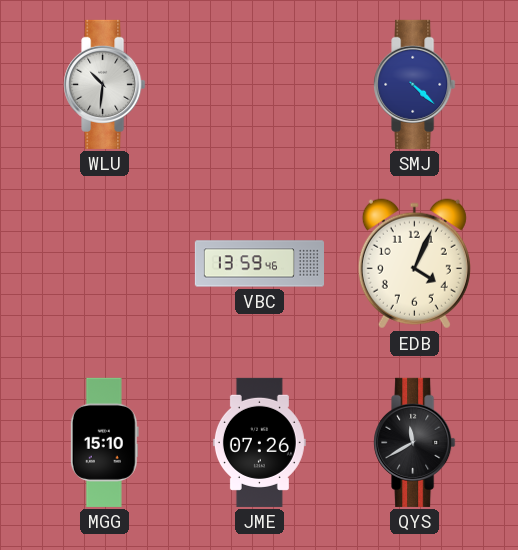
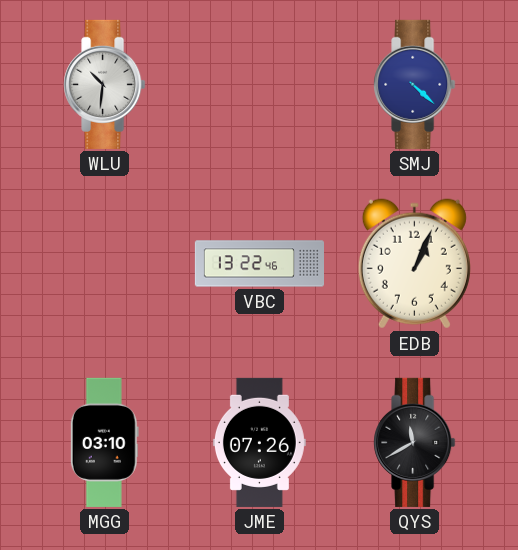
VBC: 13:59 -> 13:22 (259, 264)
EDB: 4:04 -> 1:04 (414, 264)
MGG: 15:10 -> 03:10 (104, 442)
